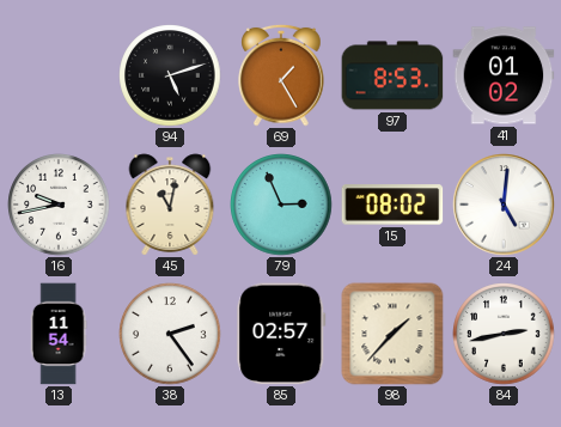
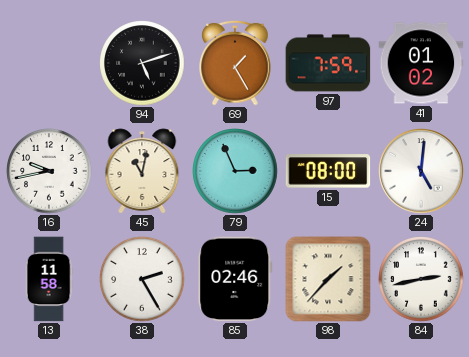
97: 8:53 -> 7:59 (328, 63)
15: 08:02 -> 08:00 (328, 171)
13: 11:54 -> 11:58 (49, 279)
38: 2:24 -> 2:25 (142, 279)
85: 02:57 -> 02:46 (235, 279)
